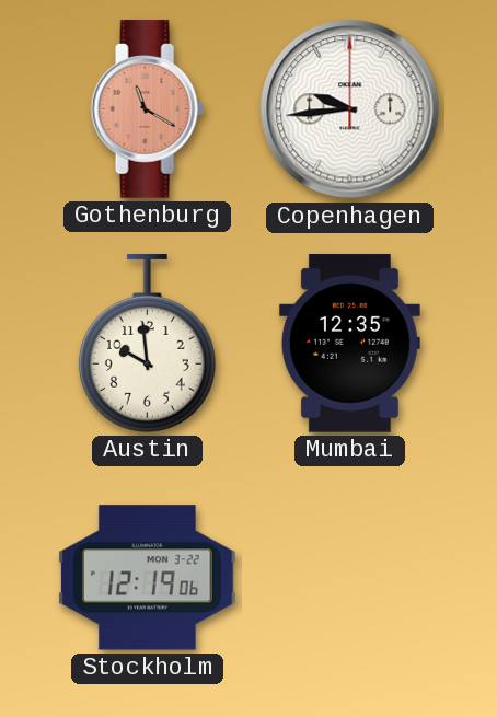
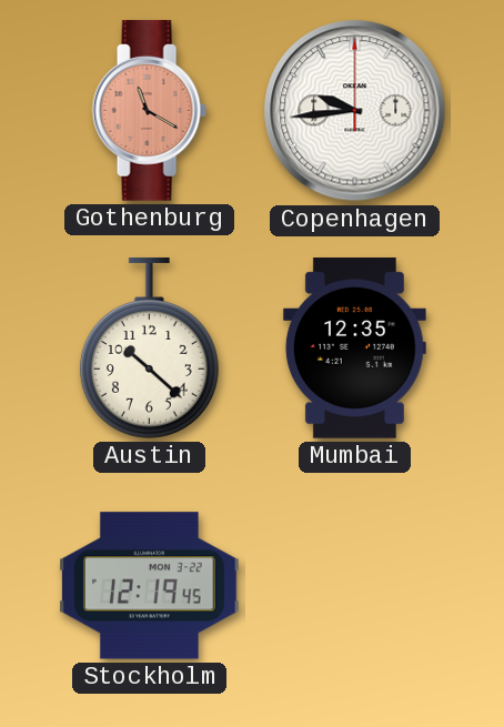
Austin: 9:59 -> 10:22 (149, 349)
Stockholm: 12:19:06 -> 12:19:45 (150, 586)
